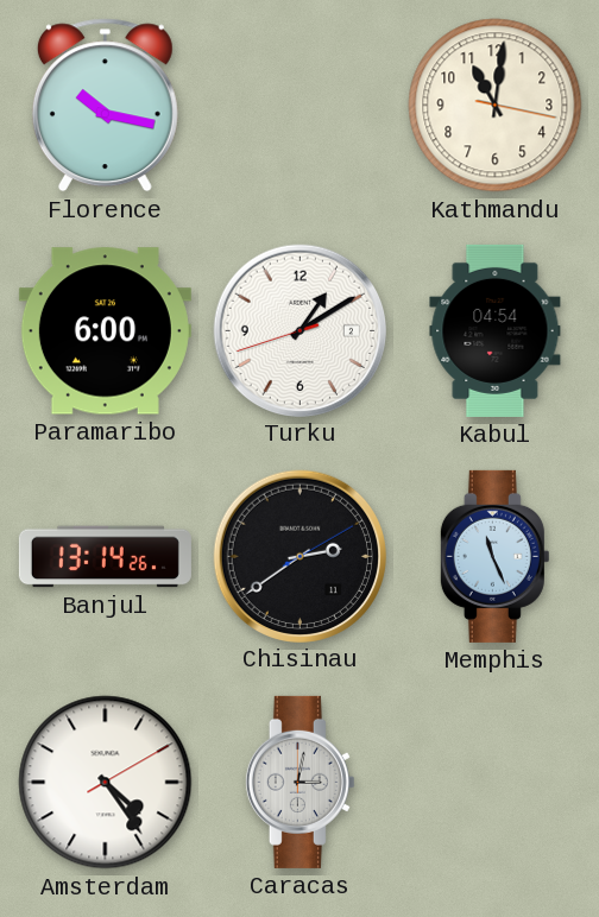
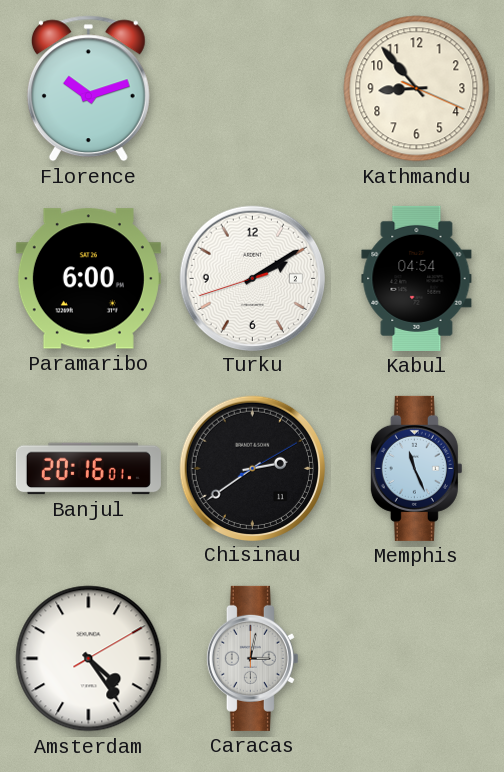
Florence: 10:17 -> 10:12 (88, 89)
Kathmandu: 11:01 -> 8:53 (417, 89)
Turku: 1:09 -> 2:09 (252, 278)
Banjul: 13:14 -> 20:16 (88, 469)
